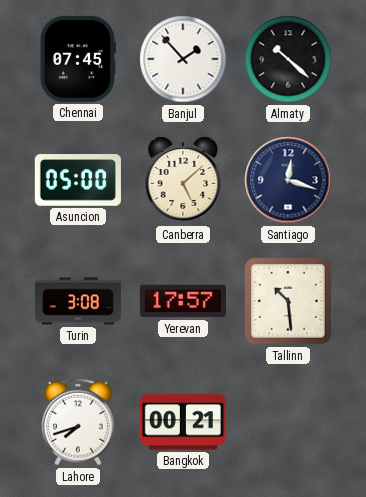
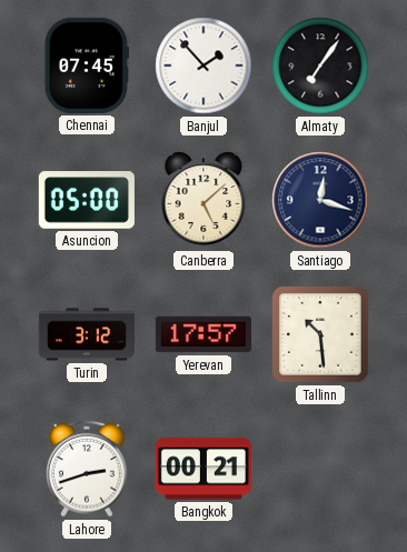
Almaty: 10:22 -> 7:06 (320, 66)
Turin: 3:08 -> 3:12 (87, 334)
Lahore: 7:42 -> 2:42 (88, 469)
